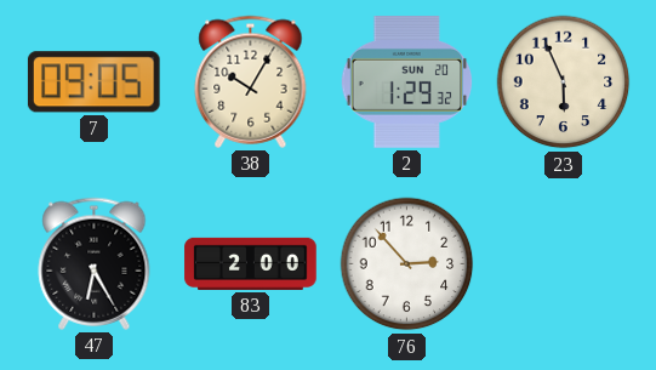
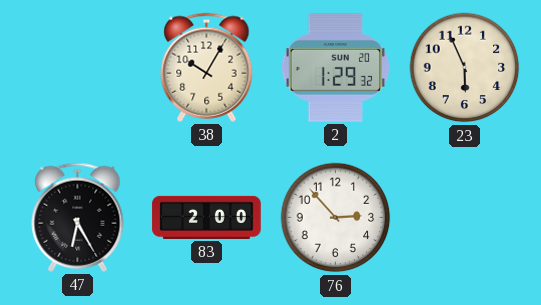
7: 09:05 -> none (93, 82)
